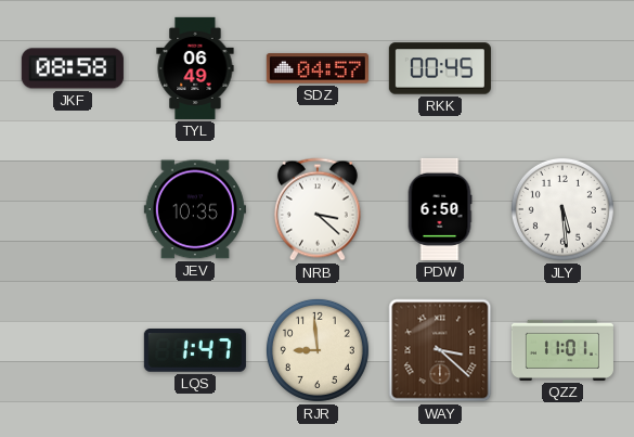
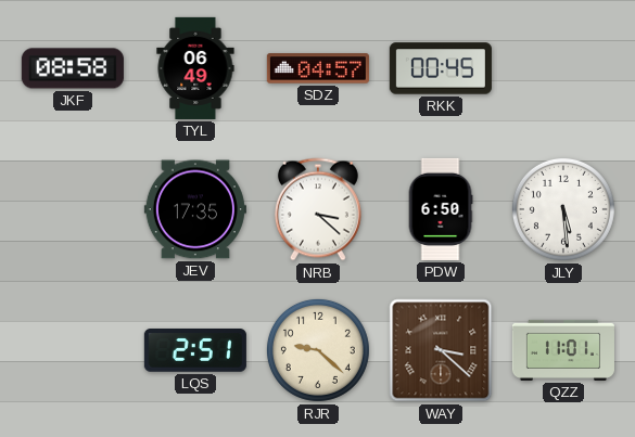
JEV: 10:35 -> 17:35 (195, 209)
LQS: 1:47 -> 2:51 (195, 350)
RJR: 8:59 -> 9:22 (318, 350)
